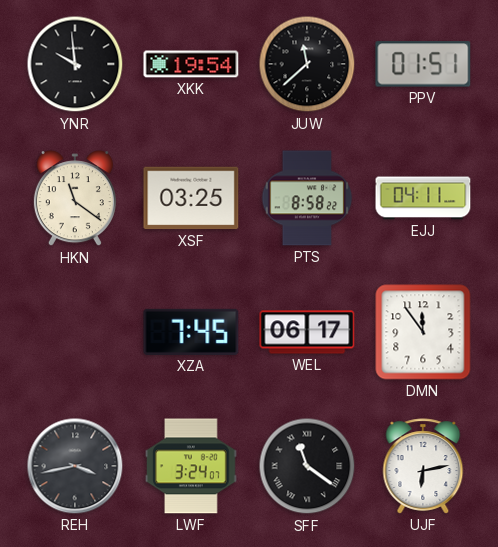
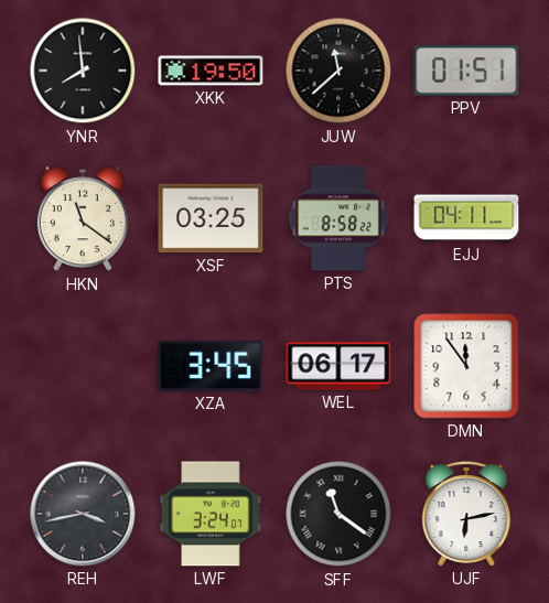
YNR: 9:59 -> 7:59 (83, 71)
XKK: 19:54 -> 19:50 (211, 71)
XZA: 7:45 -> 3:45 (211, 366)
